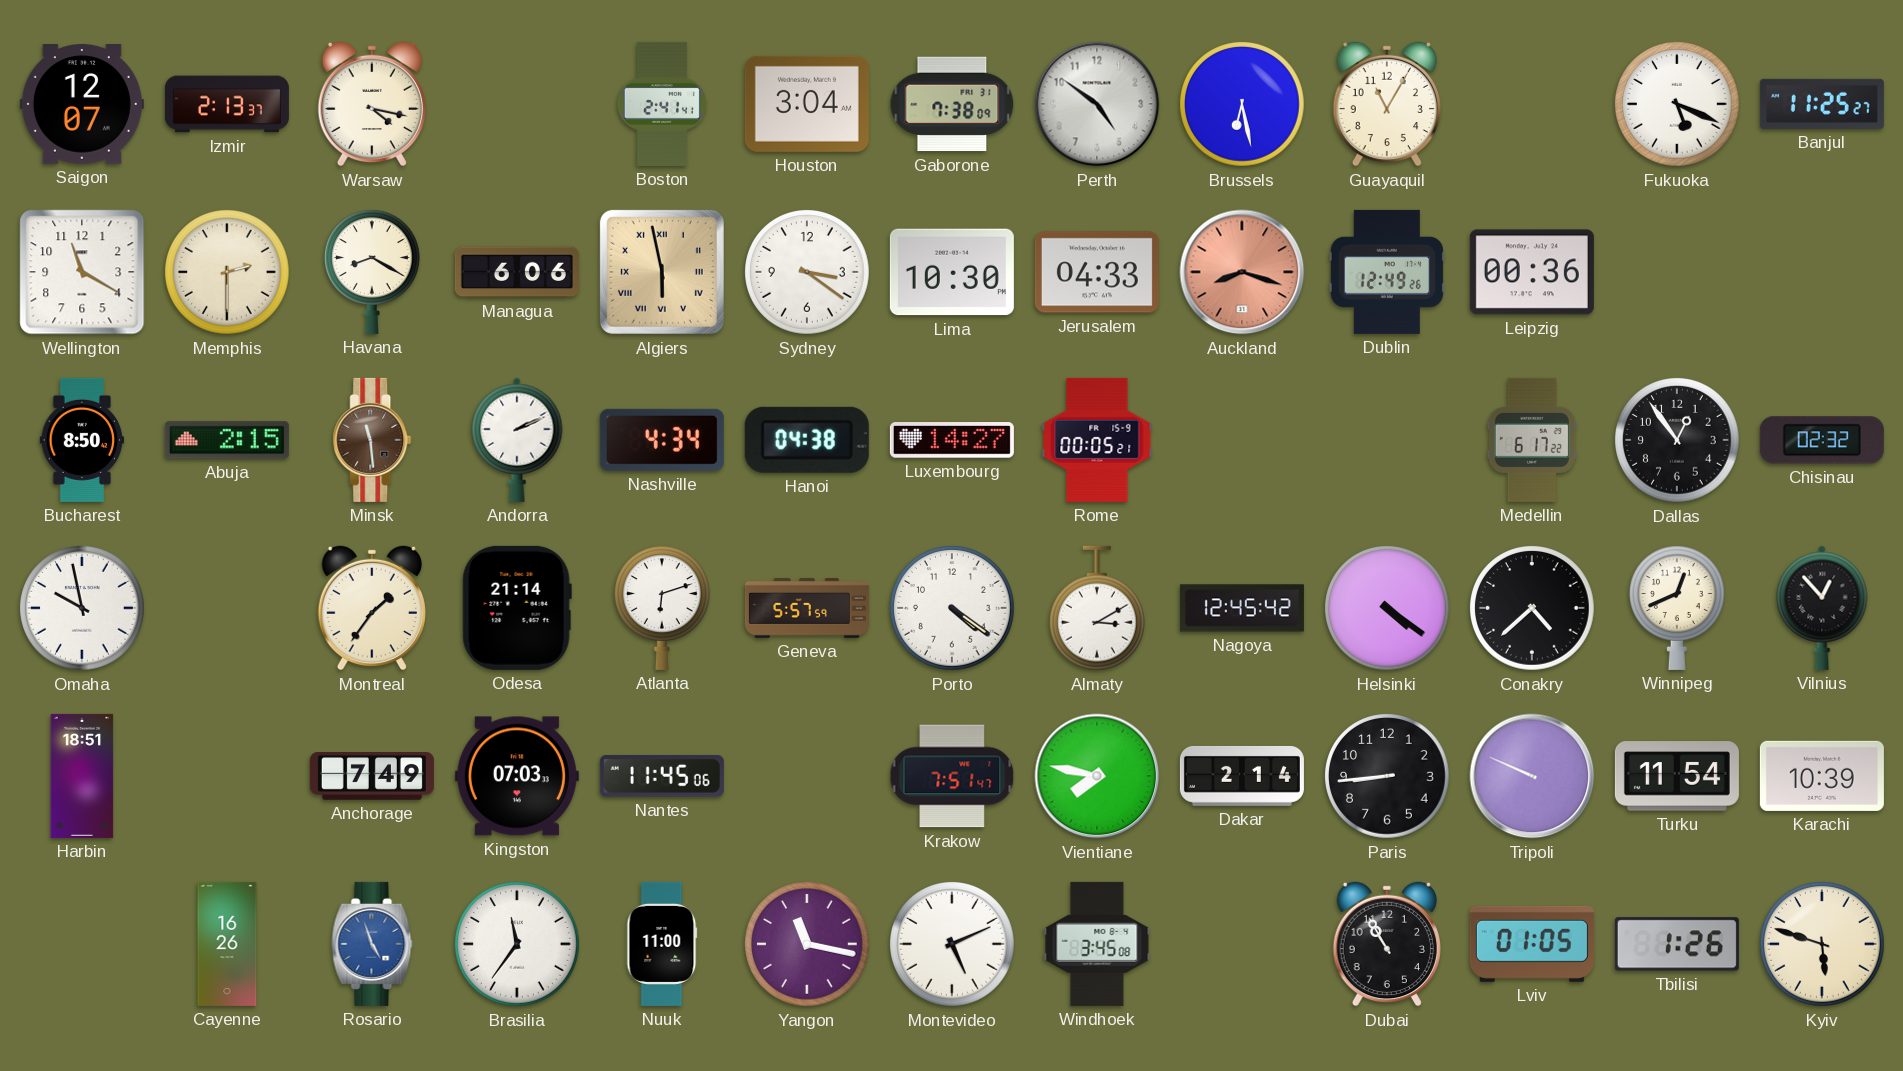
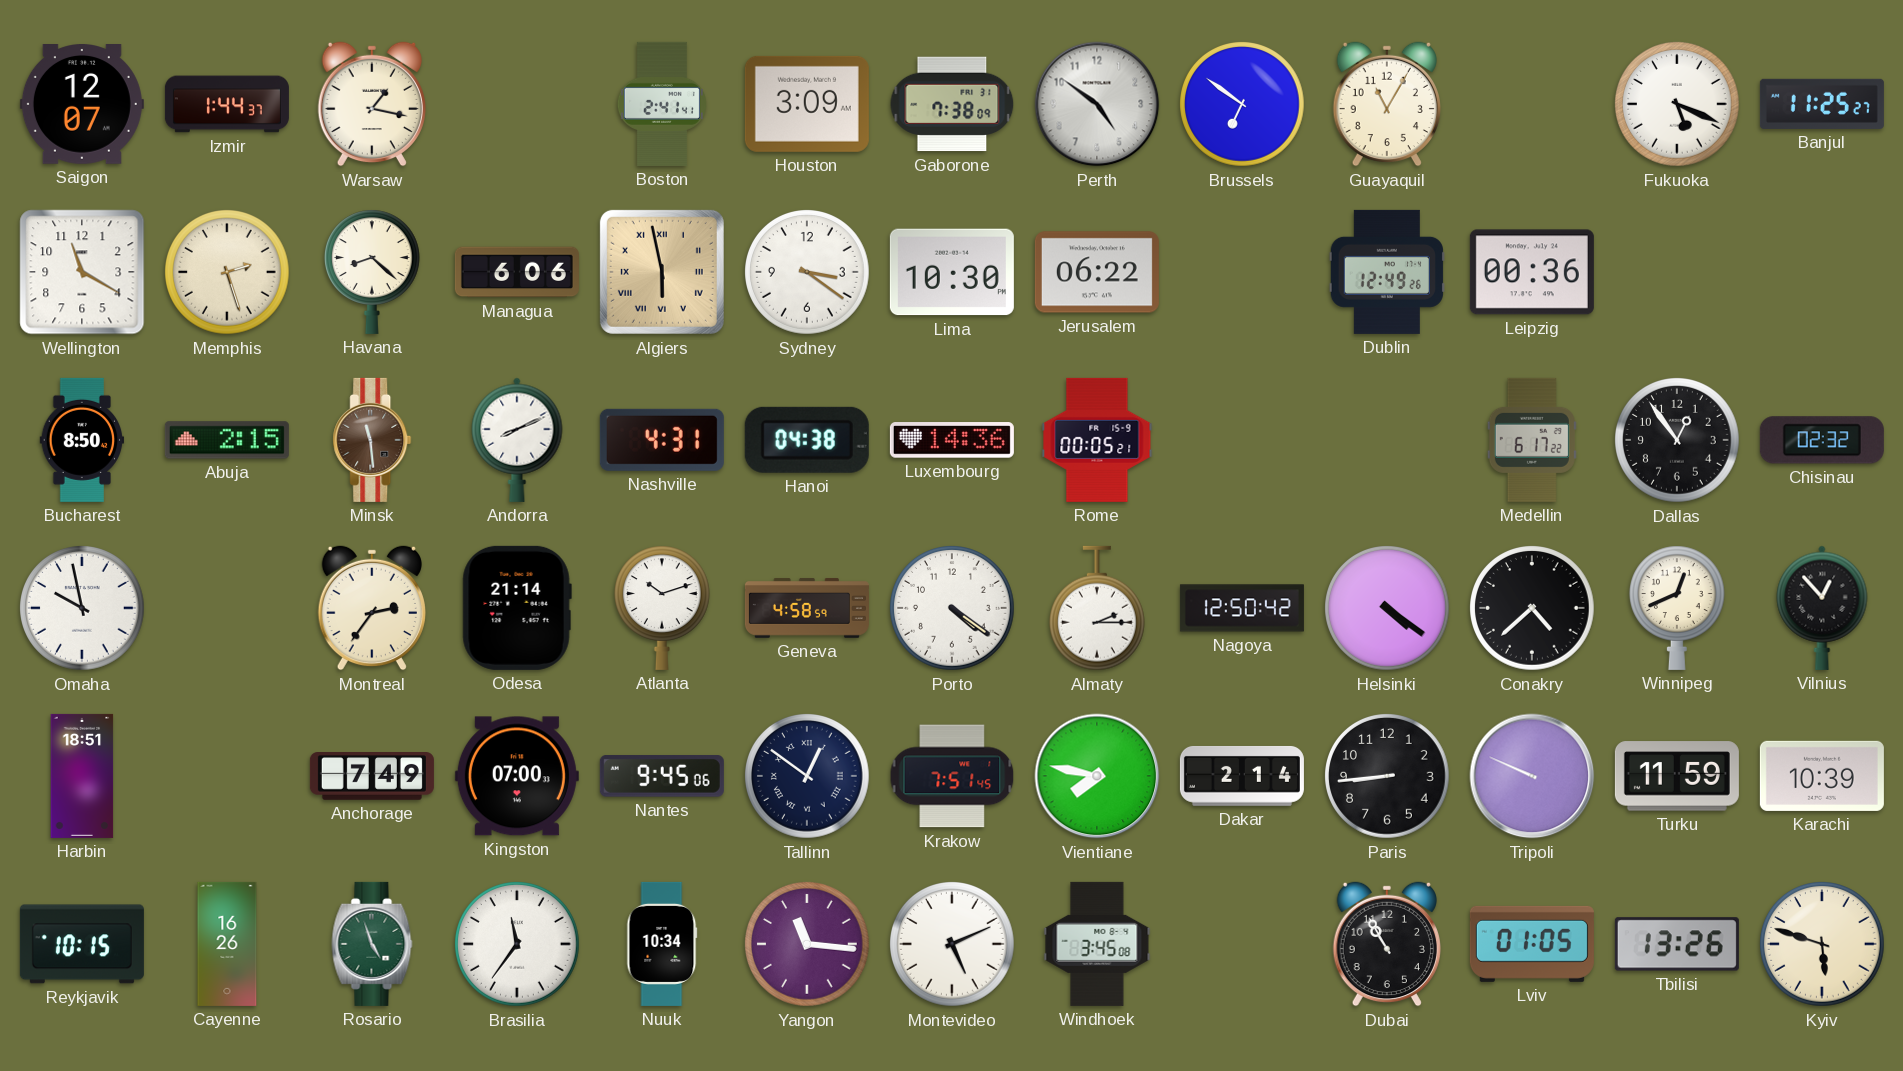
Izmir: 2:13 -> 1:44 (227, 104)
Warsaw: 4:17 -> 1:17 (372, 104)
Houston: 3:04 -> 3:09 (807, 104)
Brussels: 6:28 -> 6:51 (1243, 105)
Memphis: 2:30 -> 2:27 (228, 273)
Havana: 8:20 -> 8:22 (372, 272)
Jerusalem: 04:33 -> 06:22 (1097, 272)
Auckland: 8:18 -> none (1242, 272)
Andorra: 2:11 -> 8:11 (517, 440)
Nashville: 4:34 -> 4:31 (662, 440)
Luxembourg: 14:27 -> 14:36 (952, 440)
Montreal: 1:36 -> 2:36 (372, 608)
Atlanta: 6:12 -> 10:12 (662, 608)
Geneva: 5:57 -> 4:58 (807, 609)
Almaty: 3:10 -> 2:15 (1097, 608)
Nagoya: 12:45 -> 12:50 (1242, 608)
Kingston: 07:03 -> 07:00 (517, 776)
Nantes: 11:45 -> 9:45 (662, 777)
Tallinn: none -> 12:51 (808, 777)
Krakow: 7:51:47 -> 7:51:45 (952, 776)
Turku: 11:54 -> 11:59 (1677, 776)
Reykjavik: none -> 10:15 (82, 944)
Rosario dial: blue -> green (372, 944)
Nuuk: 11:00 -> 10:34 (662, 944)
Yangon: 11:17 -> 11:16 (808, 945)
Tbilisi: 1:26 -> 13:26 (1677, 944)
